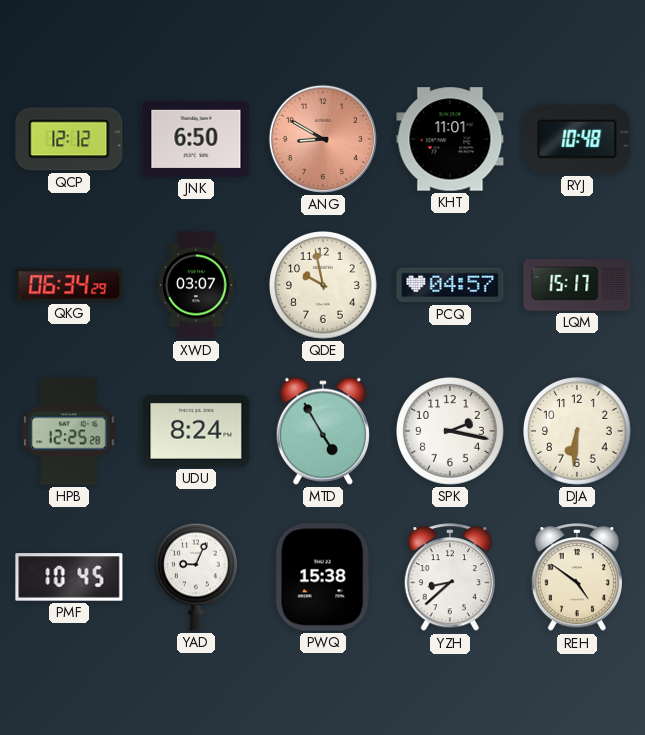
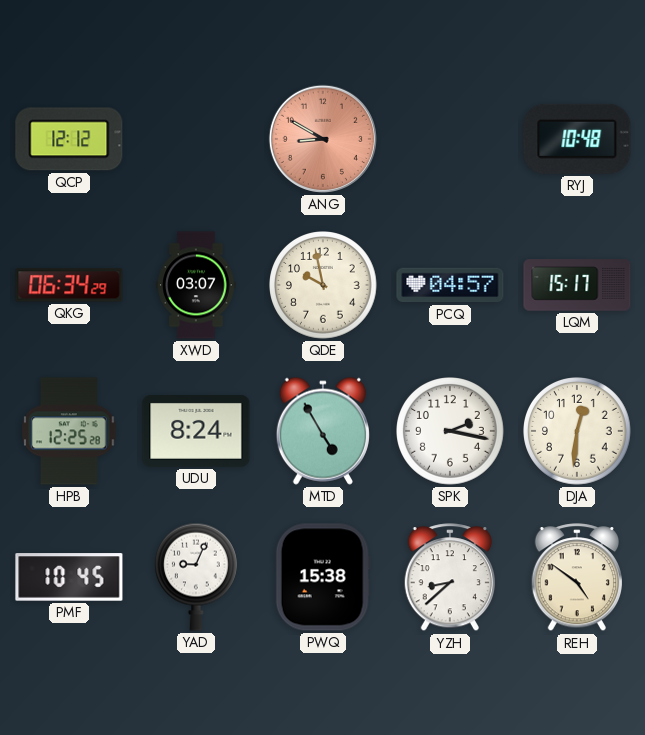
JNK: 6:50 -> none (196, 139)
KHT: 11:01 -> none (450, 139)
DJA: 6:31 -> 12:31 (578, 432)
